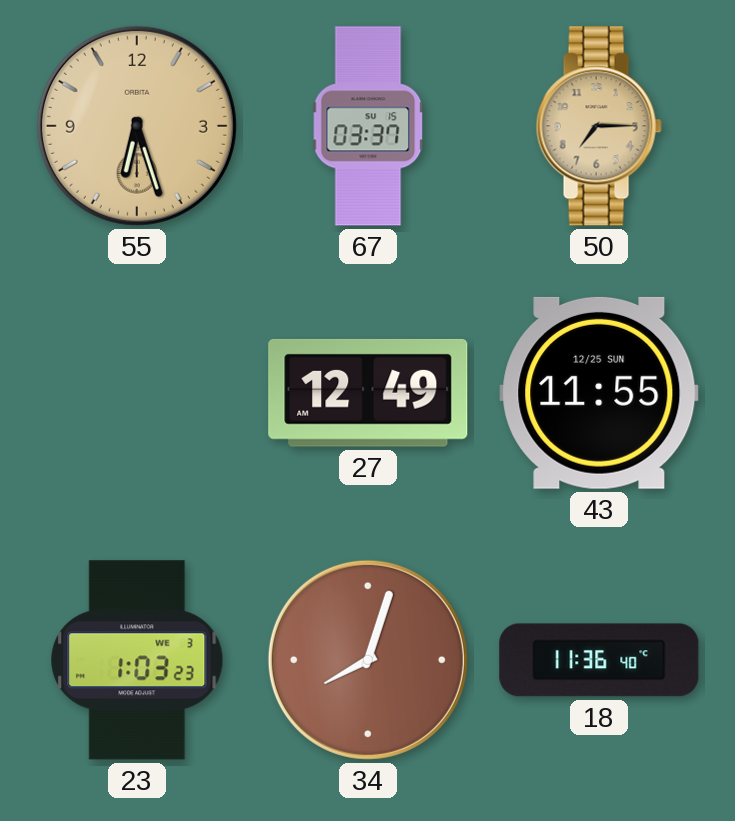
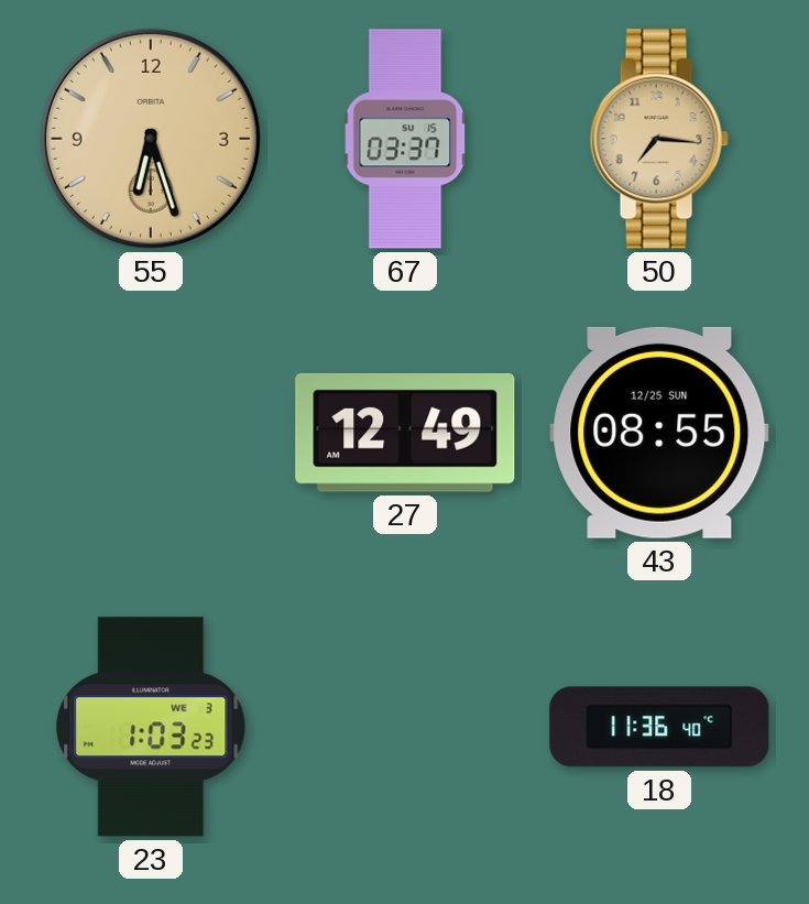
50: 7:15 -> 7:16 (659, 139)
43: 11:55 -> 08:55 (659, 433)
34: 8:03 -> none (368, 660)
